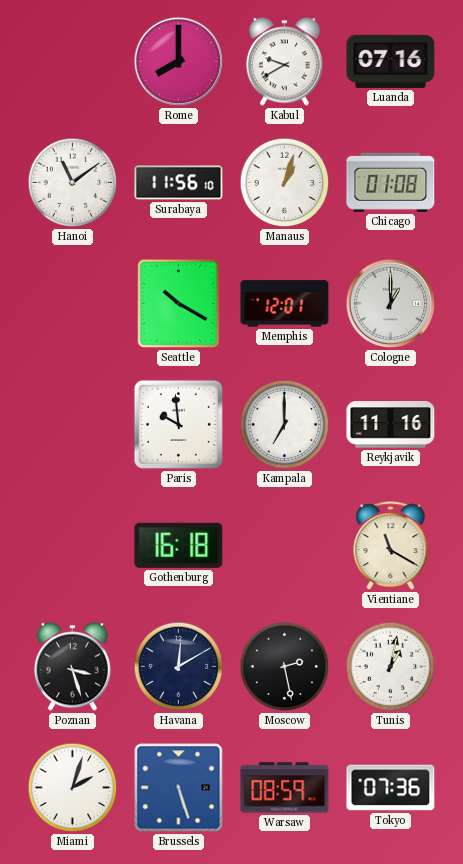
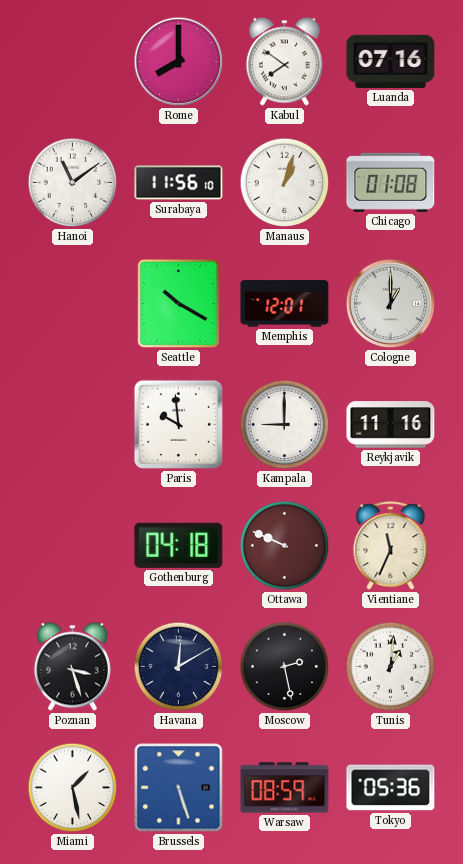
Kabul: 9:40 -> 7:51 (284, 62)
Kampala: 7:00 -> 9:00 (285, 425)
Gothenburg: 16:18 -> 04:18 (179, 545)
Ottawa: none -> 9:49 (285, 546)
Vientiane: 11:20 -> 11:34 (391, 546)
Tunis: 1:02 -> 1:01 (391, 667)
Miami: 2:03 -> 1:28 (73, 788)
Tokyo: 07:36 -> 05:36 (391, 788)
